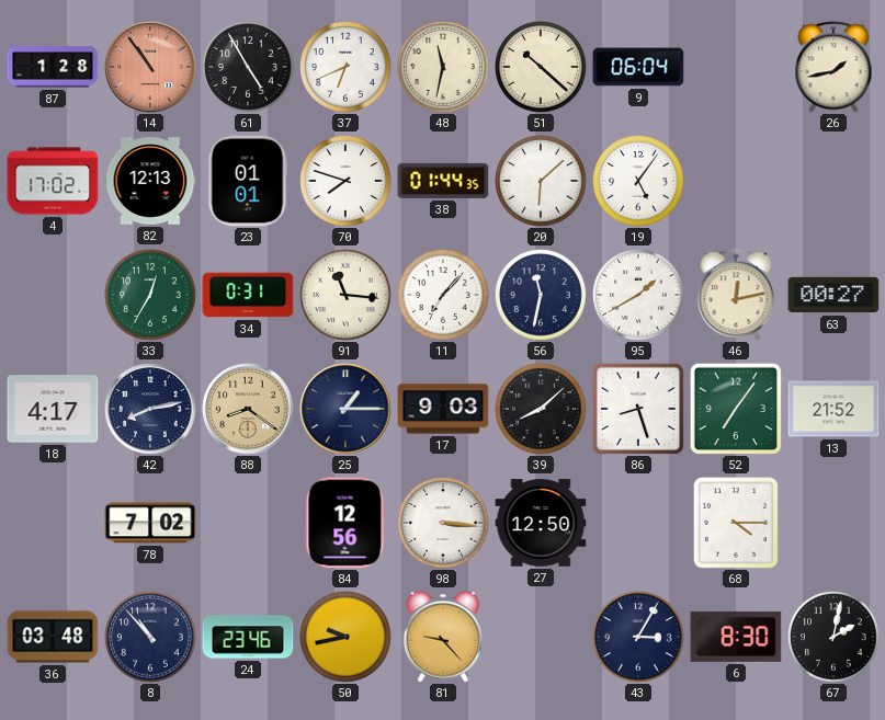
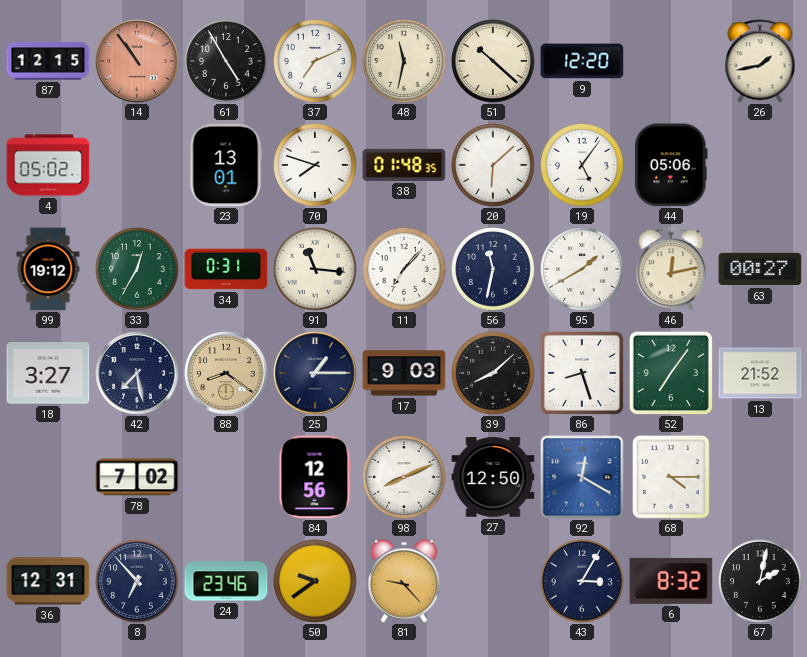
87: 1:28 -> 12:15 (48, 61)
37: 6:41 -> 7:11 (316, 62)
9: 06:04 -> 12:20 (582, 61)
4: 17:02 -> 05:02 (48, 165)
82: 12:13 -> none (150, 181)
23: 01:01 -> 13:01 (226, 165)
38: 01:44 -> 01:48 (404, 165)
44: none -> 05:06 (671, 165)
99: none -> 19:12 (48, 269)
18: 4:17 -> 3:27 (48, 373)
42: 8:13 -> 7:28 (137, 373)
98: 3:16 -> 8:11 (405, 478)
92: none -> 12:20 (582, 477)
36: 03:48 -> 12:31 (48, 581)
8: 10:53 -> 6:53 (138, 582)
50: 9:43 -> 9:39 (316, 582)
6: 8:30 -> 8:32 (671, 581)
